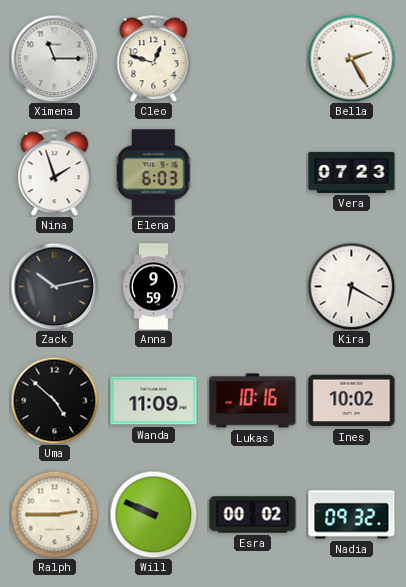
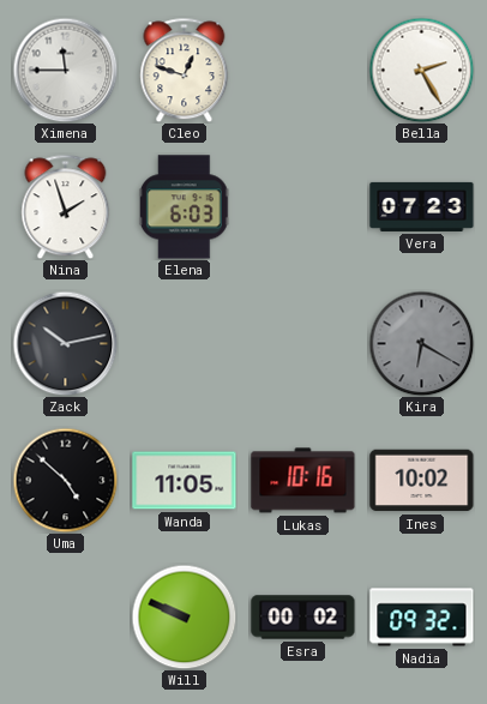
Ximena: 11:15 -> 11:45 (65, 70)
Anna: 9:59 -> none (154, 287)
Kira dial: white -> grey (421, 343)
Wanda: 11:09 -> 11:05 (185, 481)
Ralph: 2:45 -> none (54, 514)
